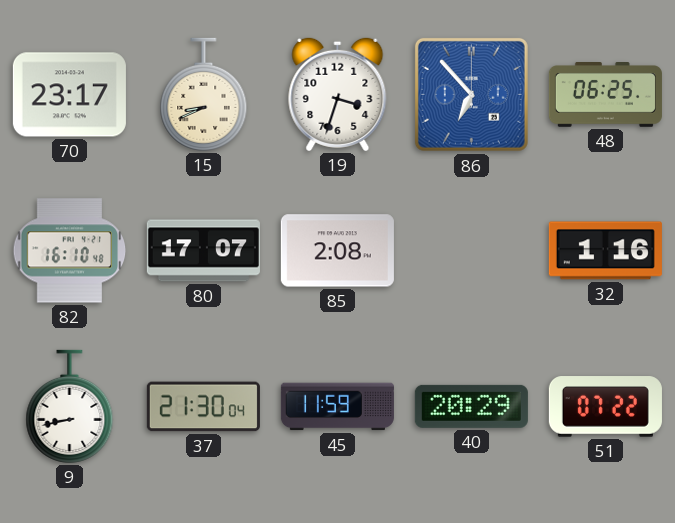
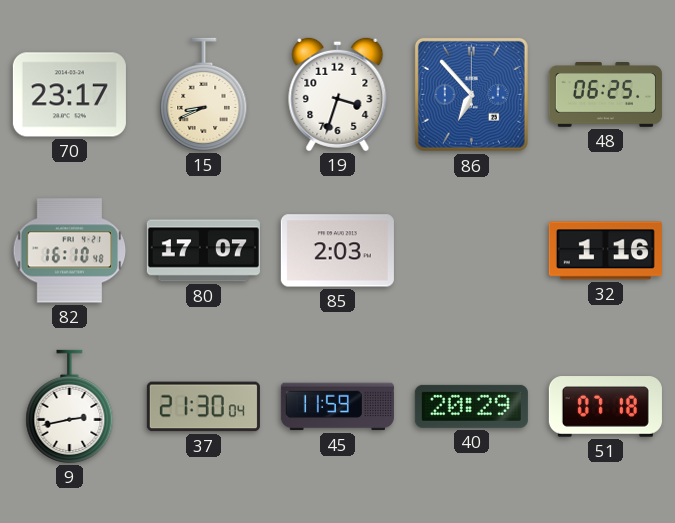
85: 2:08 -> 2:03 (337, 251)
9: 8:43 -> 2:43 (70, 406)
51: 07:22 -> 07:18 (605, 407)
